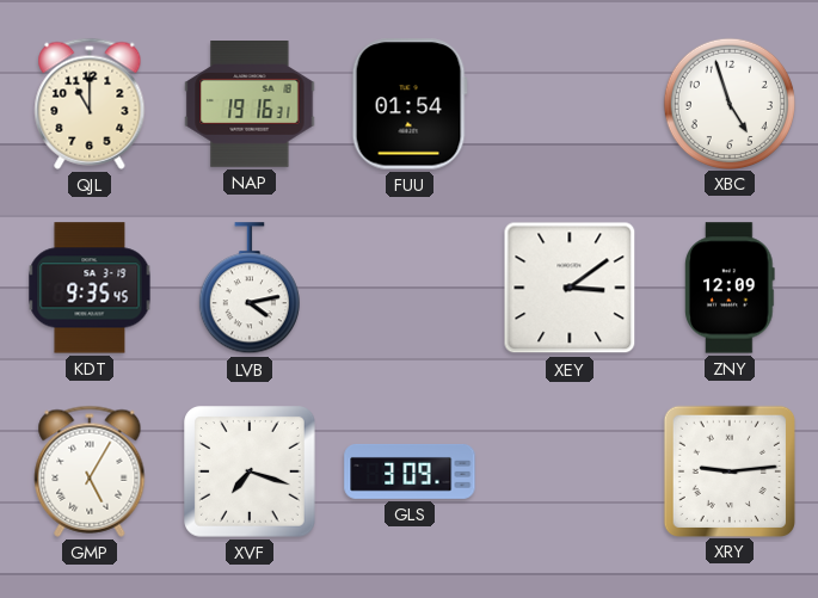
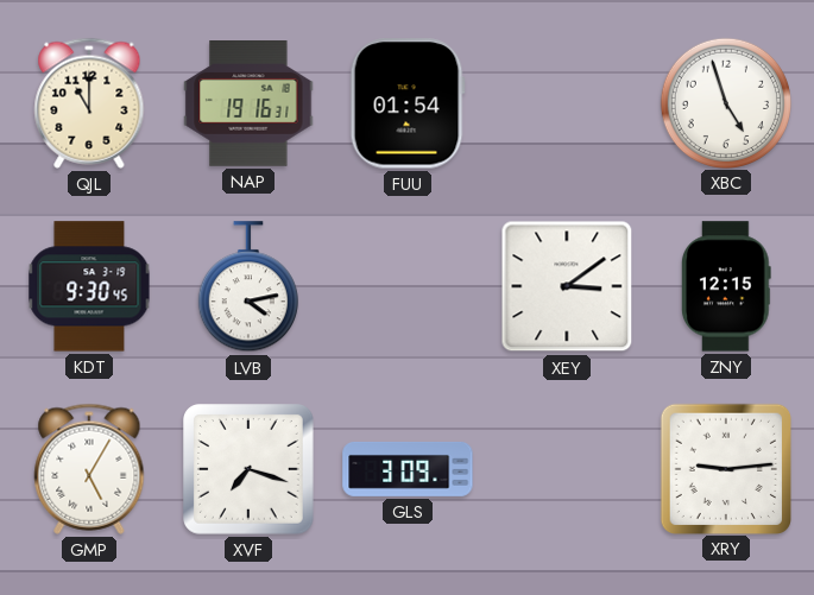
KDT: 9:35 -> 9:30 (89, 286)
ZNY: 12:09 -> 12:15 (727, 286)
